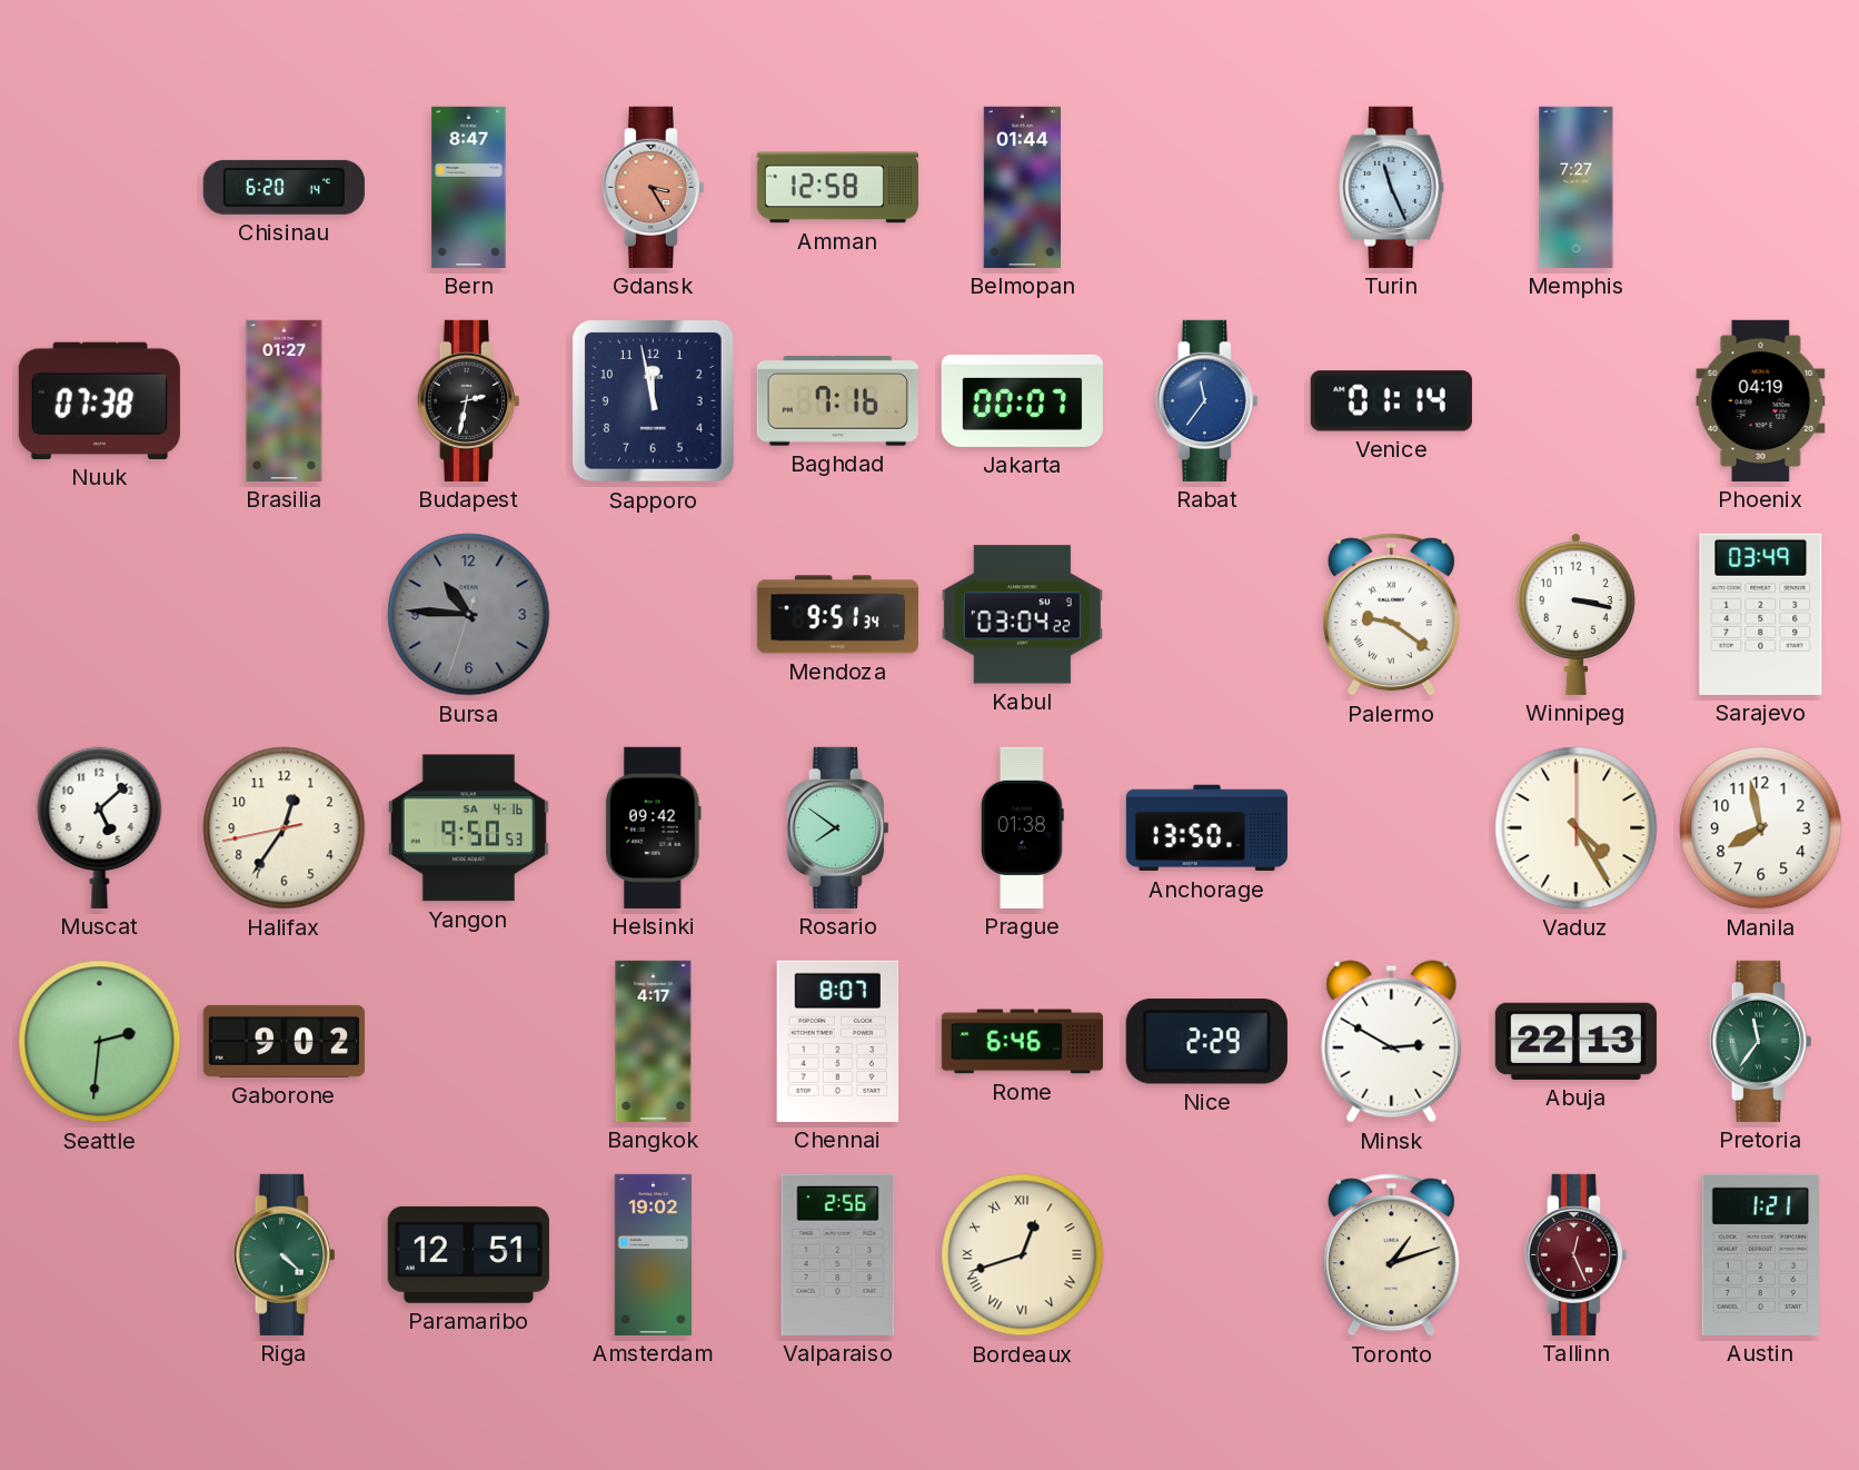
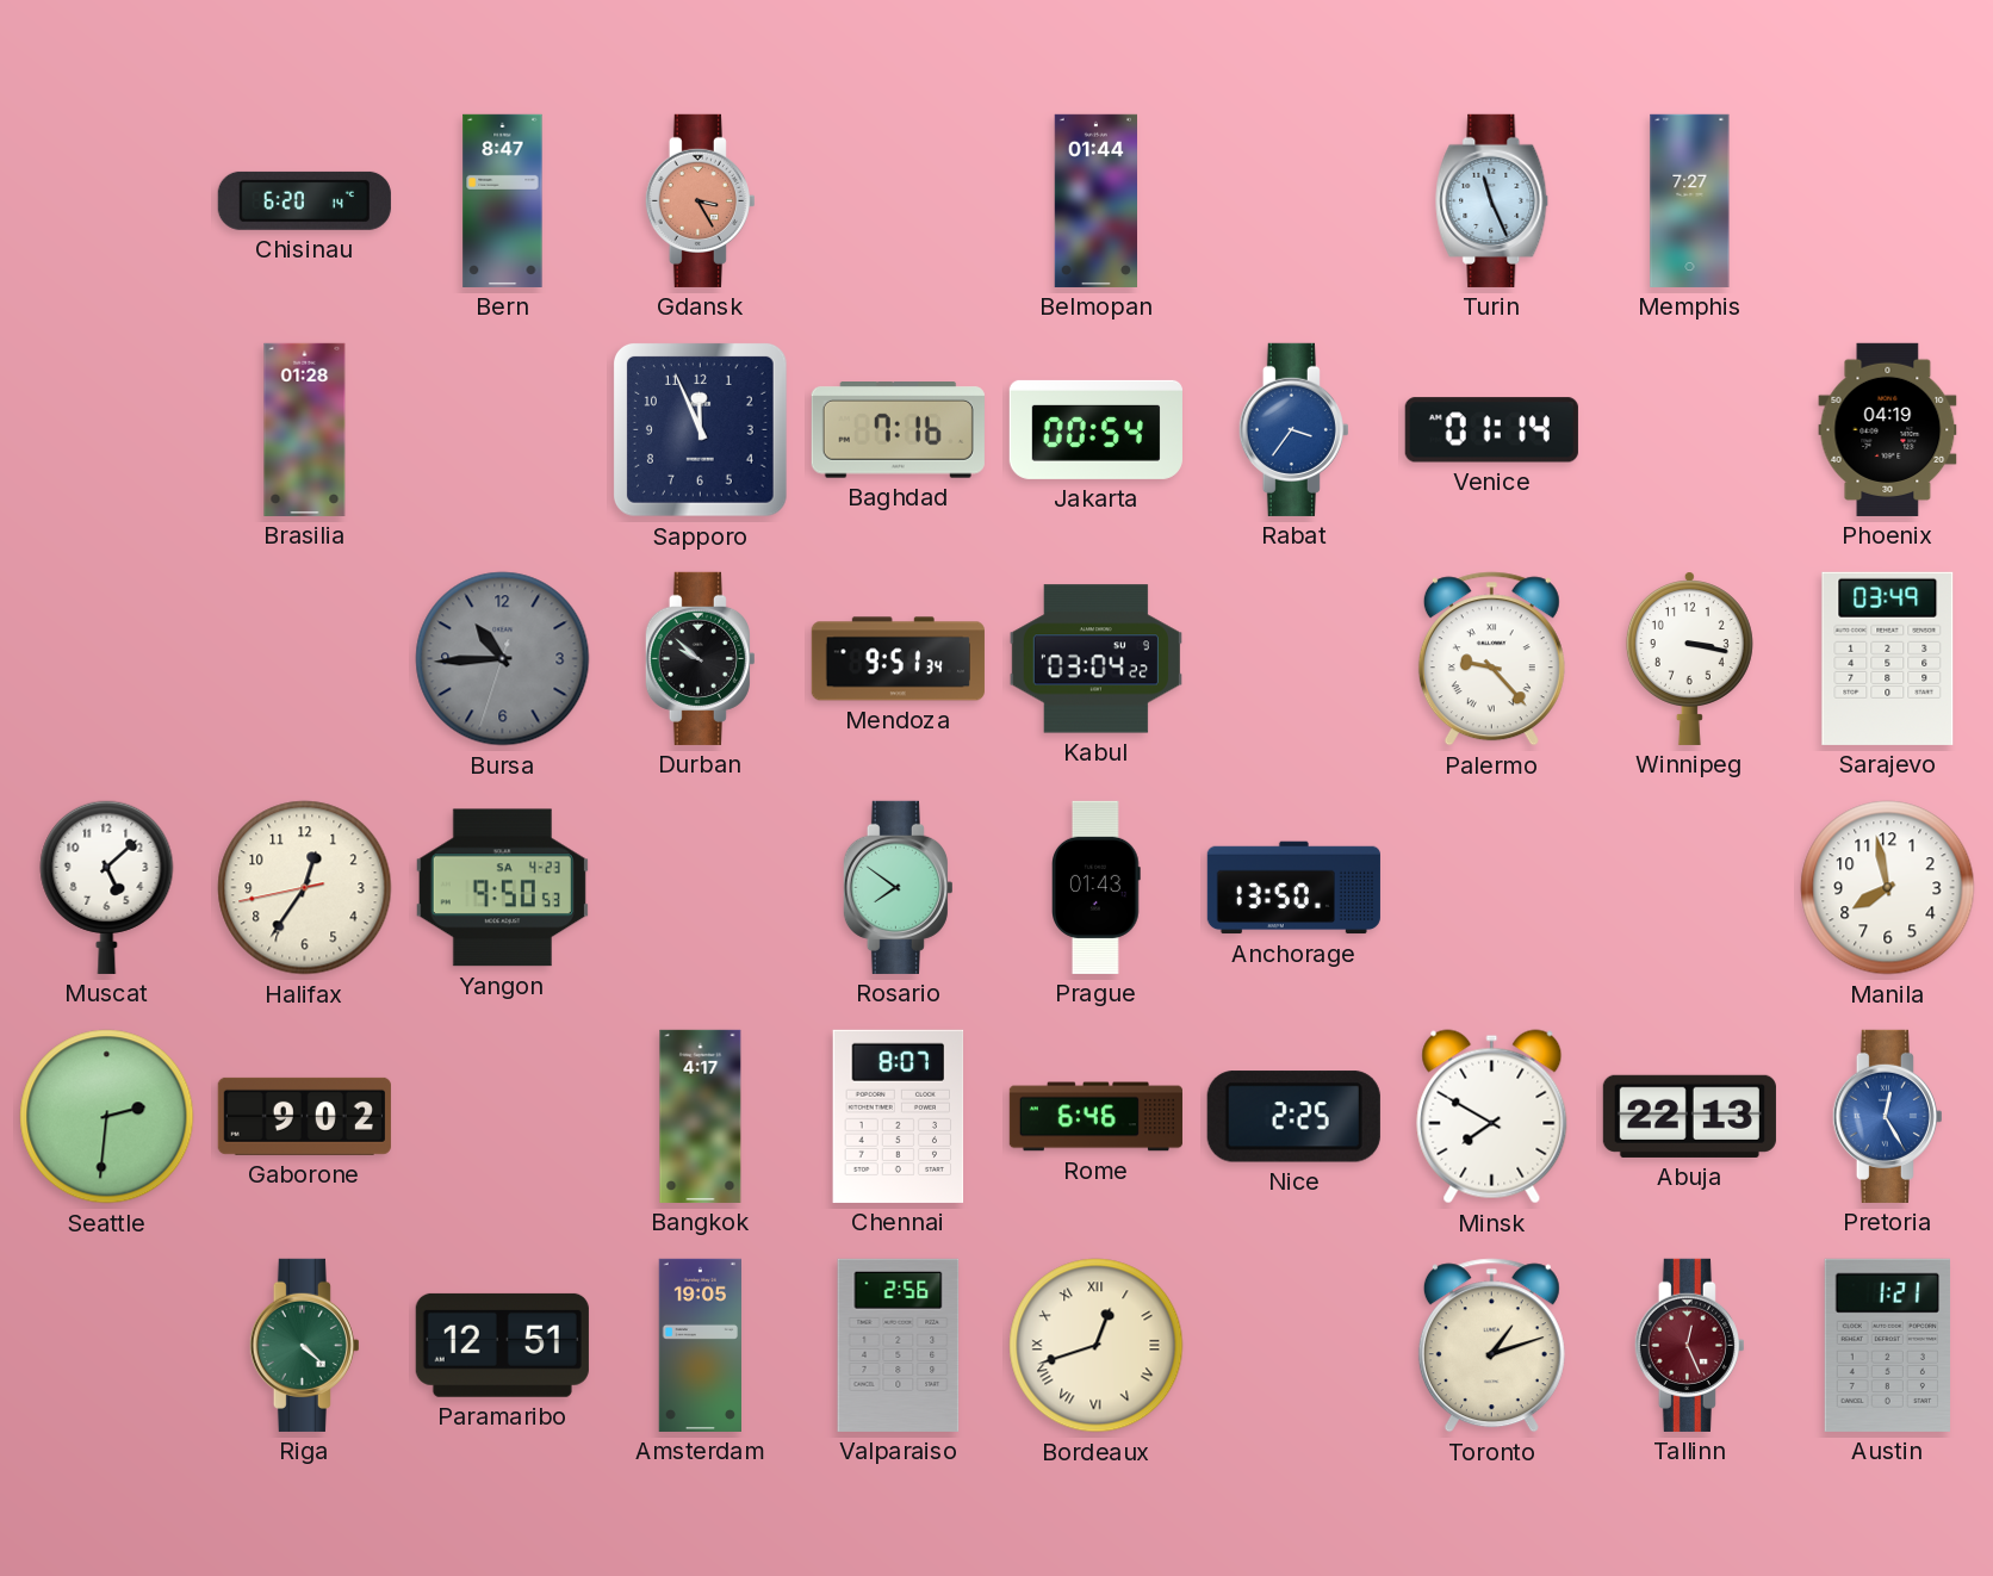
Amman: 12:58 -> none (837, 188)
Nuuk: 07:38 -> none (99, 400)
Brasilia: 01:27 -> 01:28 (305, 429)
Budapest: 2:32 -> none (468, 400)
Sapporo: 11:58 -> 11:56 (700, 429)
Jakarta: 00:07 -> 00:54 (1095, 429)
Rabat: 11:36 -> 3:36 (1293, 429)
Bursa: 10:45 -> 10:44 (503, 659)
Durban: none -> 9:52 (700, 658)
Palermo: 9:21 -> 9:23 (1491, 659)
Yangon date: SA 4-16 -> SA 4-23 (502, 888)
Helsinki: 09:42 -> none (653, 827)
Prague: 01:38 -> 01:43 (1097, 887)
Vaduz: 4:25 -> none (1577, 828)
Nice: 2:29 -> 2:25 (1293, 1117)
Minsk: 2:50 -> 7:50 (1492, 1117)
Pretoria: 11:36 -> 12:25 (1887, 1116)
Pretoria dial: green -> blue (1887, 1116)
Amsterdam: 19:02 -> 19:05 (700, 1345)
